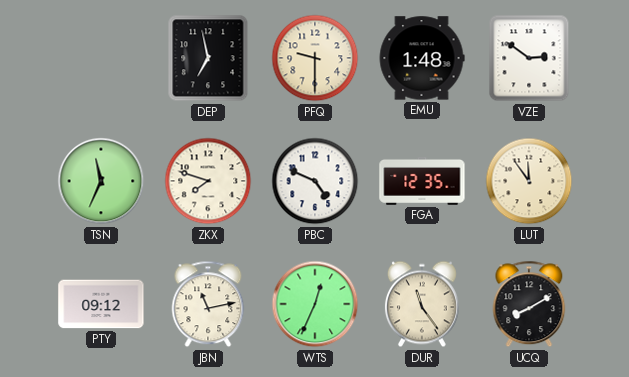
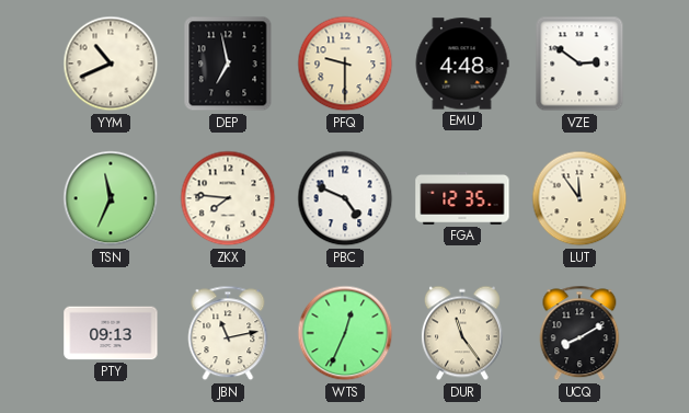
YYM: none -> 10:41 (111, 64)
EMU: 1:48 -> 4:48 (462, 64)
ZKX: 7:48 -> 7:46 (228, 198)
PTY: 09:12 -> 09:13 (111, 333)
